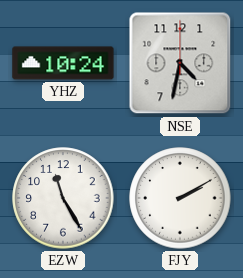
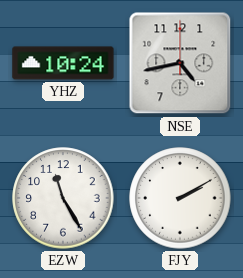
NSE: 4:32 -> 4:43 (180, 63)
